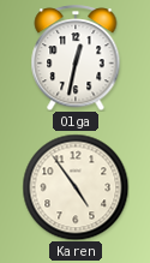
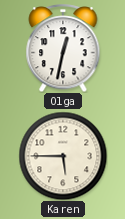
Karen: 4:54 -> 5:45 (63, 156)
